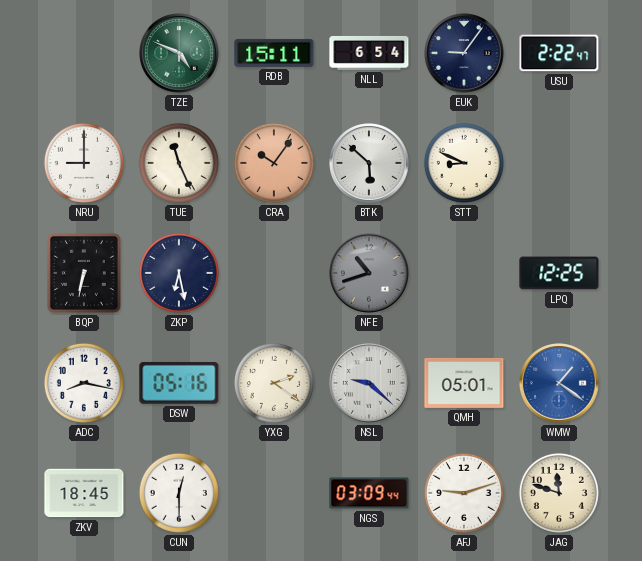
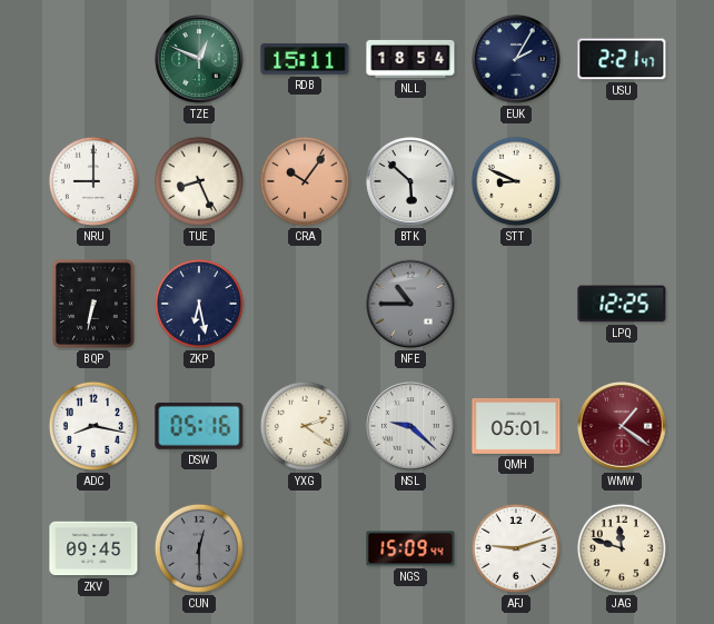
TZE: 4:49 -> 12:49 (199, 59)
NLL: 6:54 -> 18:54 (410, 59)
EUK: 9:06 -> 2:05 (516, 59)
USU: 2:22 -> 2:21 (622, 59)
TUE: 11:26 -> 8:26 (199, 181)
NFE: 10:42 -> 10:45 (410, 304)
WMW dial: blue -> burgundy (622, 426)
ZKV: 18:45 -> 09:45 (93, 548)
CUN dial: white -> grey (199, 548)
NGS: 03:09 -> 15:09 (410, 548)
